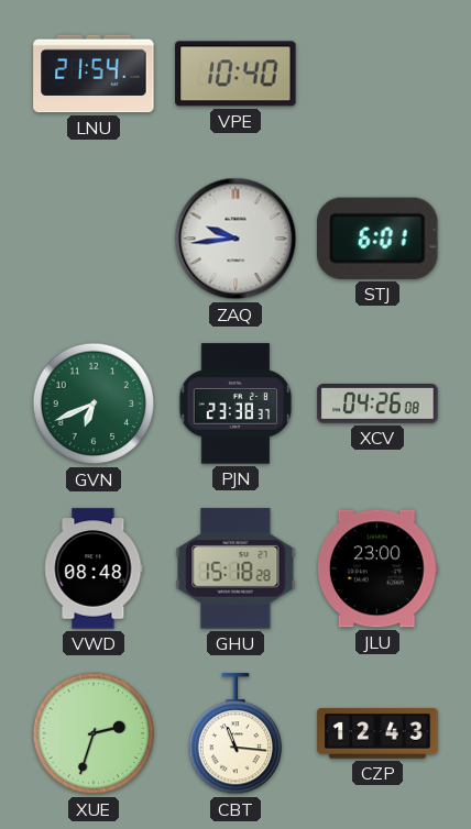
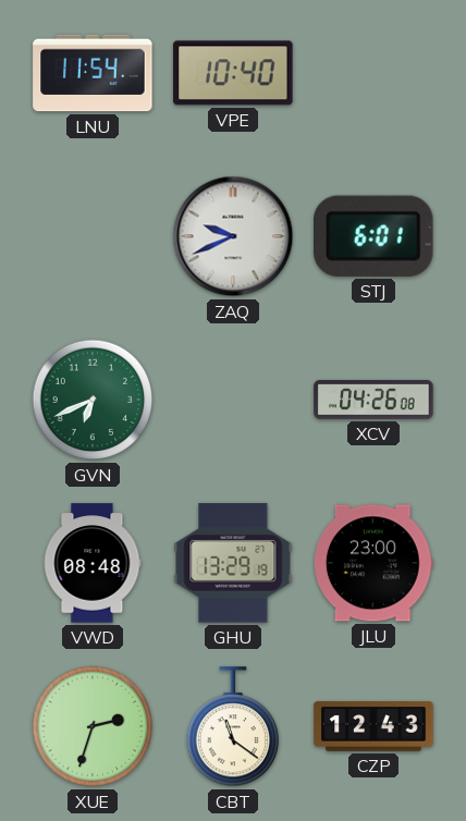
LNU: 21:54 -> 11:54 (93, 73)
ZAQ: 9:44 -> 9:41 (233, 236)
PJN: 23:38 -> none (235, 404)
GHU: 15:18 -> 13:29 (233, 563)
CBT: 11:16 -> 11:21 (232, 727)
